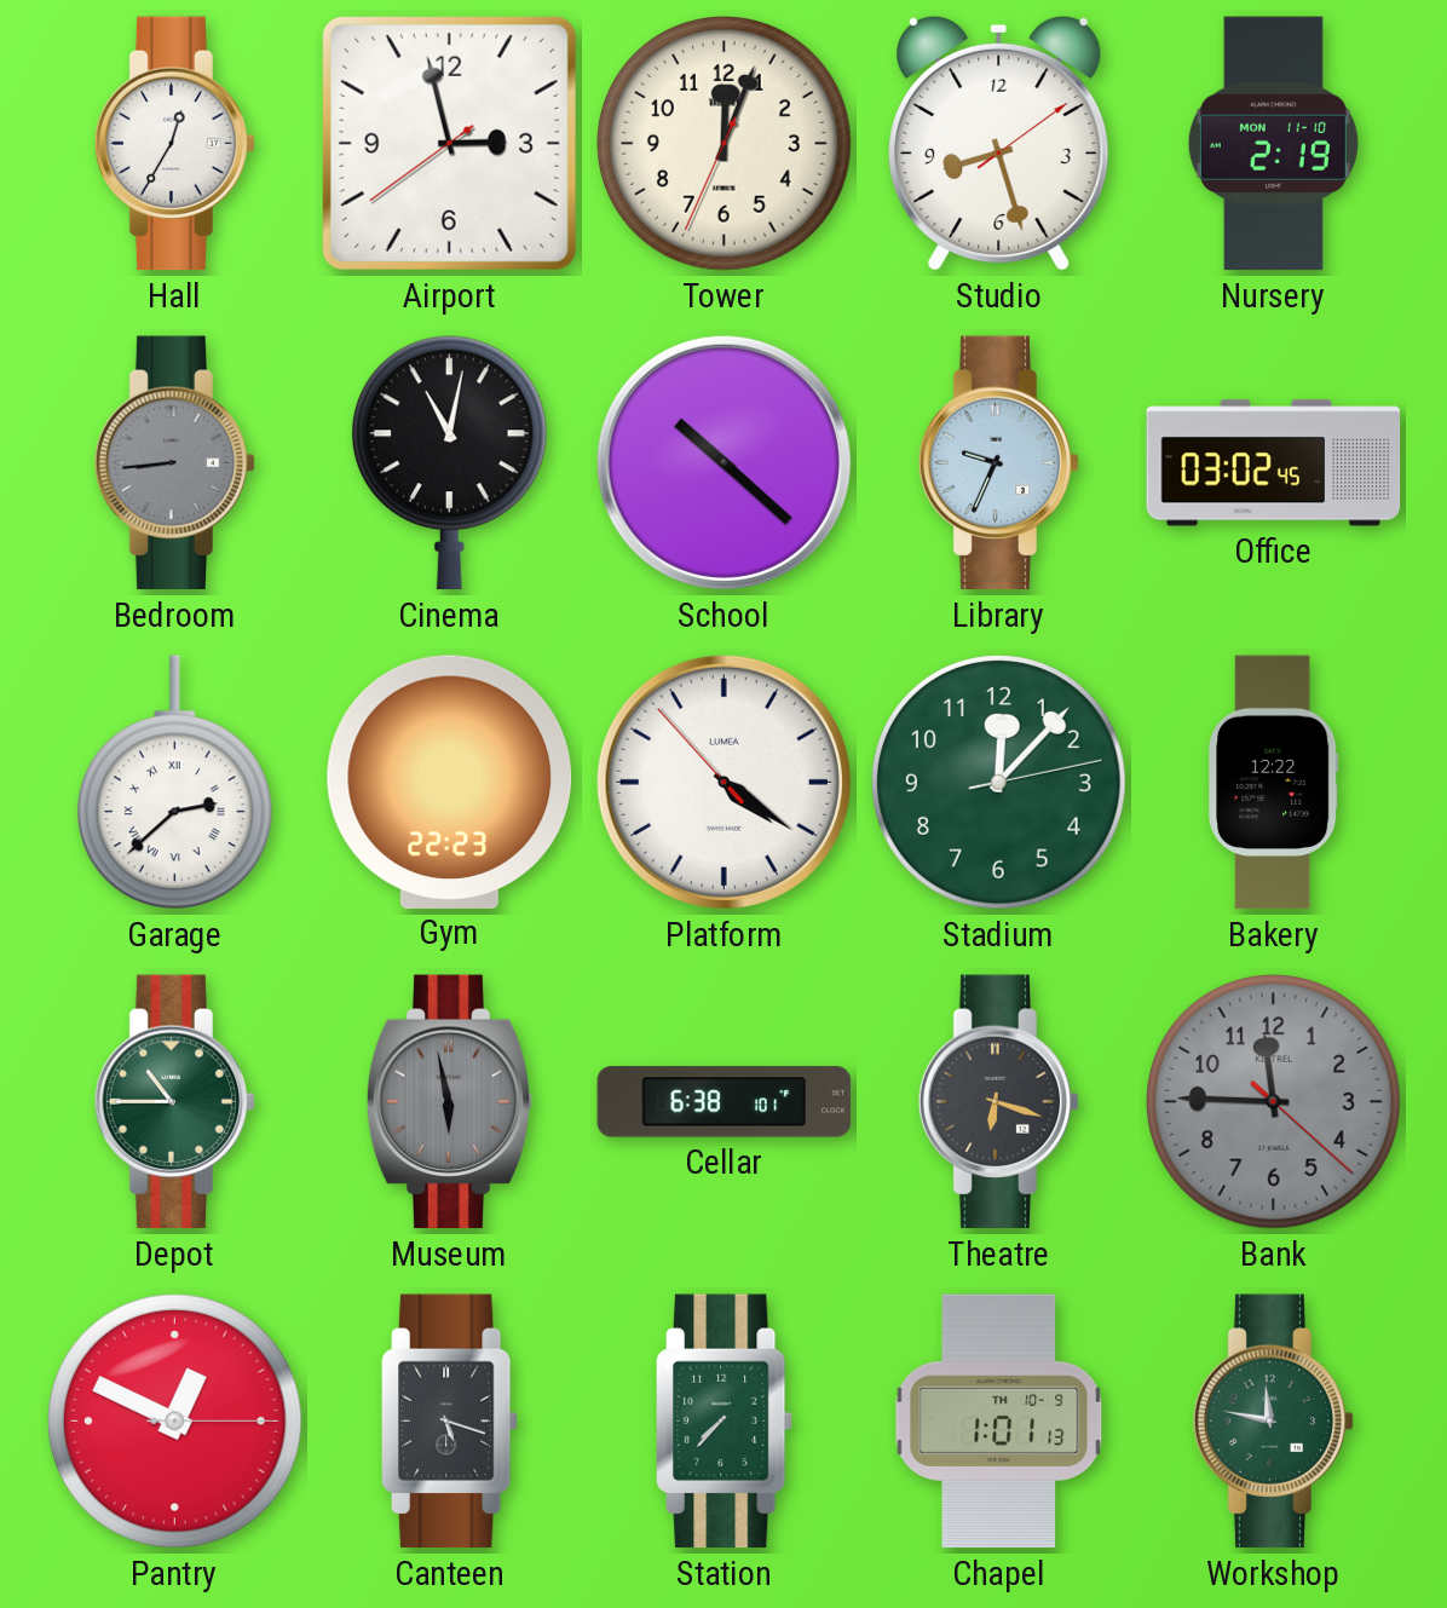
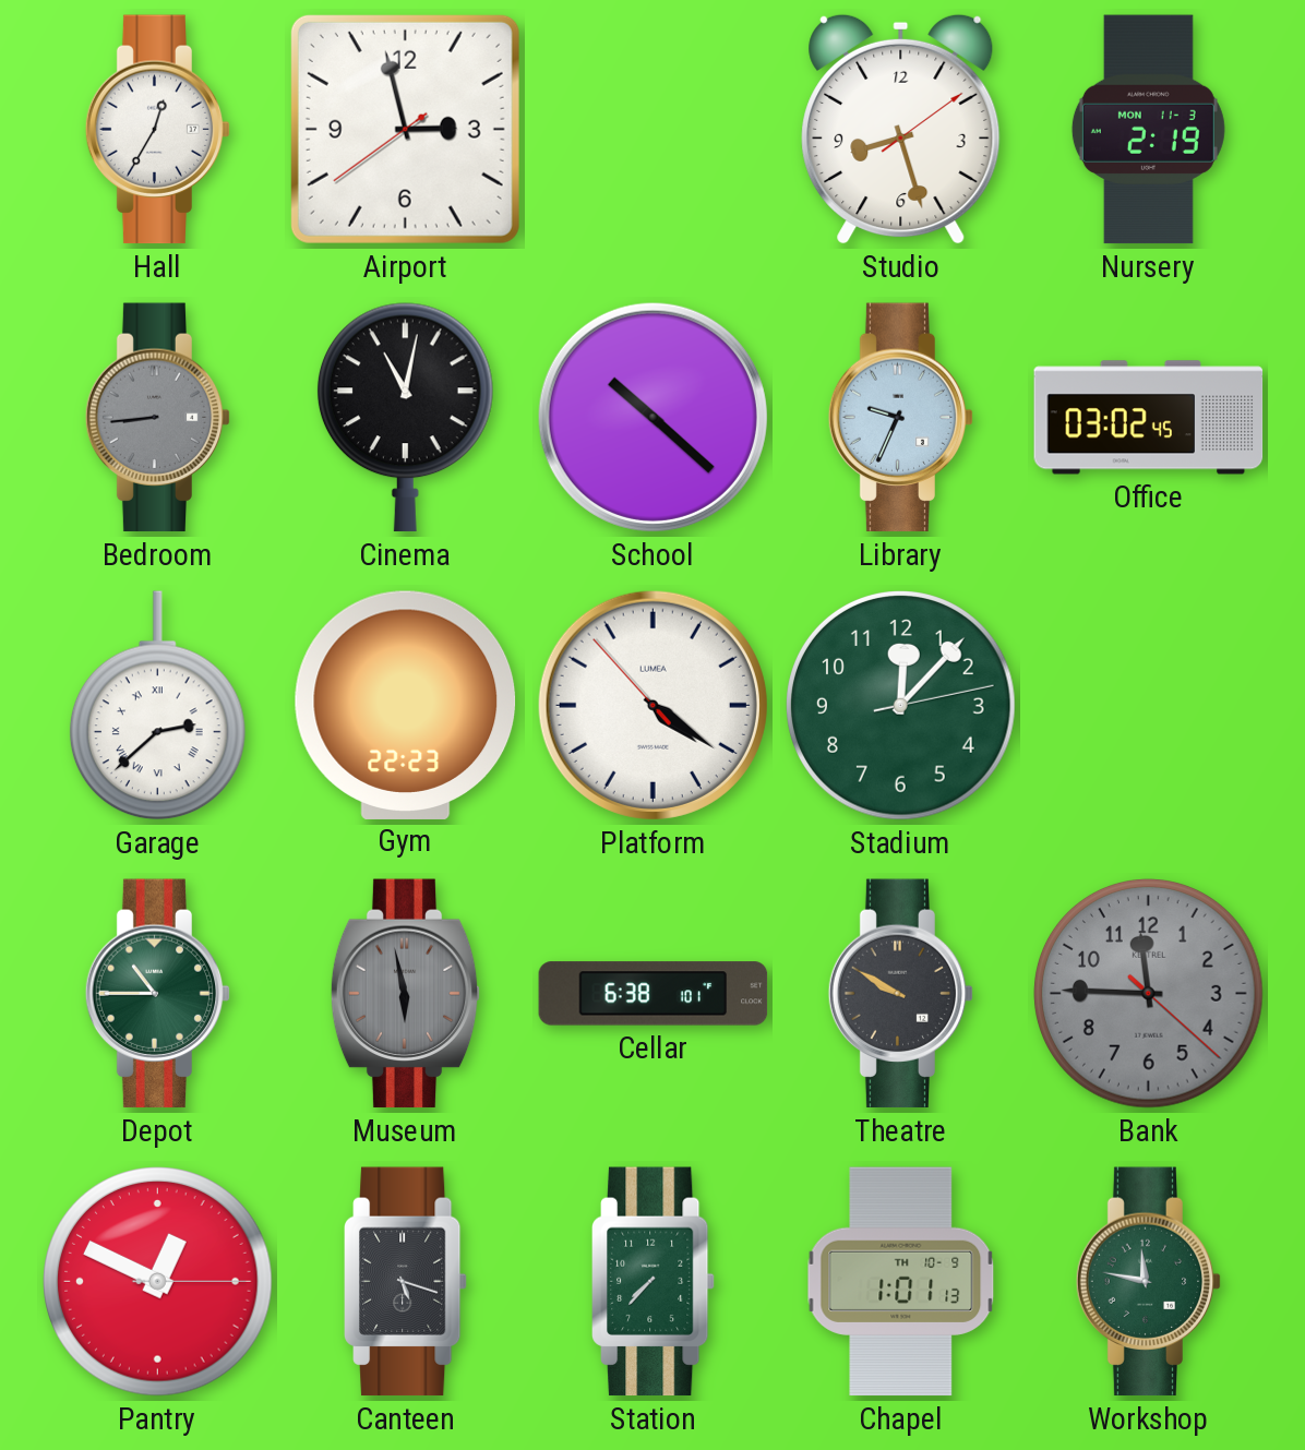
Tower: 12:03 -> none (725, 144)
Nursery date: MON 11-10 -> MON 11-3 (1148, 130)
Bakery: 12:22 -> none (1274, 783)
Theatre: 6:18 -> 9:50 (901, 994)
